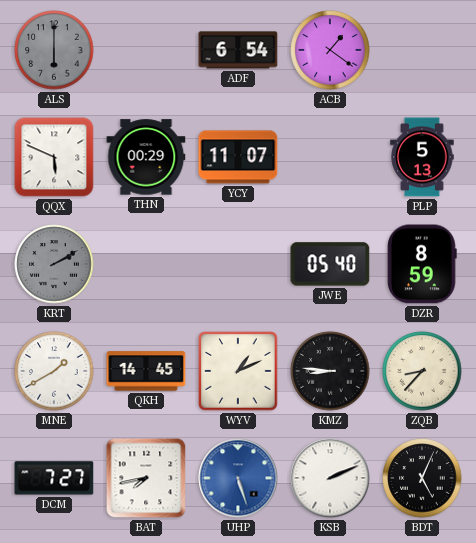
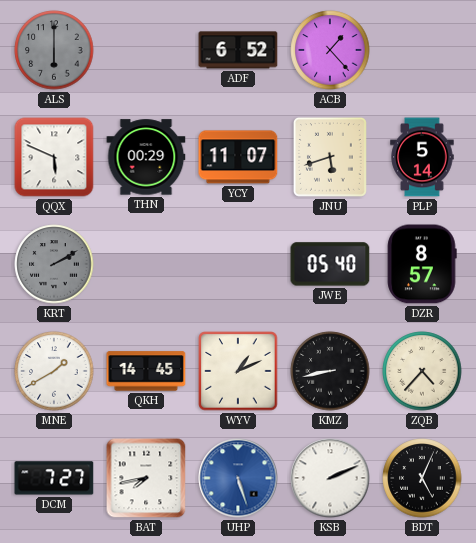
ADF: 6:54 -> 6:52 (238, 50)
ACB: 1:21 -> 1:23 (330, 50)
JNU: none -> 5:42 (330, 157)
PLP: 5:13 -> 5:14 (422, 157)
DZR: 8:59 -> 8:57 (422, 264)
KMZ: 8:46 -> 8:43 (330, 371)
ZQB: 8:37 -> 4:37 (422, 371)
